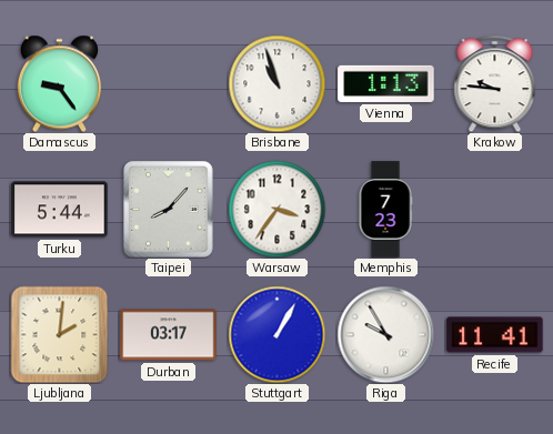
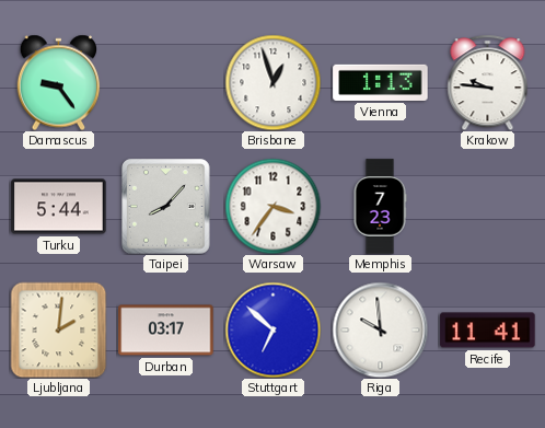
Brisbane: 10:57 -> 12:57 (272, 82)
Stuttgart: 1:05 -> 6:52 (272, 329)
Riga: 9:55 -> 9:59 (380, 329)
